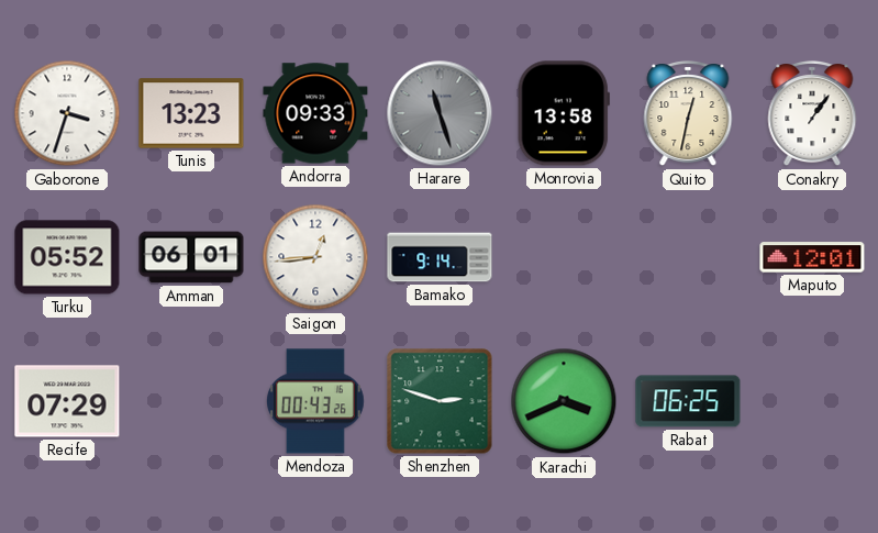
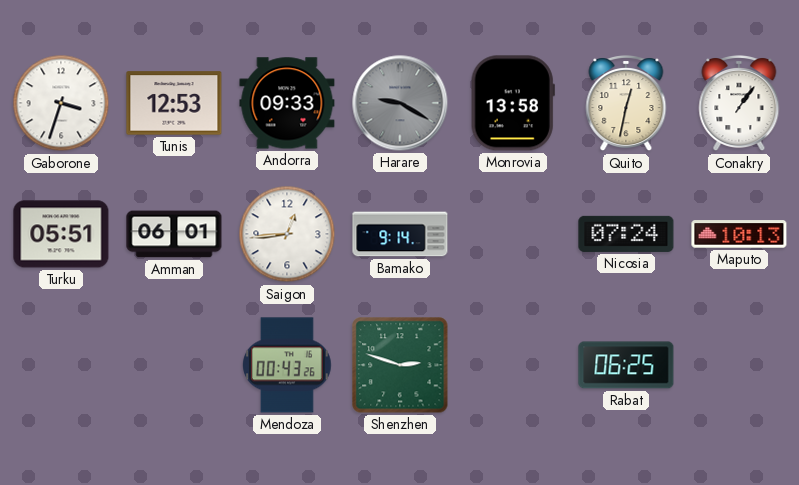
Tunis: 13:23 -> 12:53 (174, 103)
Harare: 11:27 -> 9:20 (400, 103)
Turku: 05:52 -> 05:51 (61, 234)
Nicosia: none -> 07:24 (626, 234)
Maputo: 12:01 -> 10:13 (739, 234)
Recife: 07:29 -> none (67, 401)
Karachi: 3:41 -> none (564, 401)
